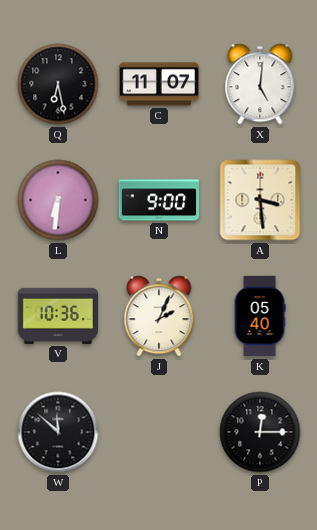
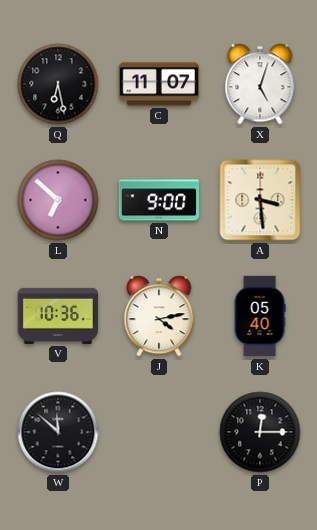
X: 5:01 -> 5:03 (260, 84)
L: 6:31 -> 6:52 (58, 200)
J: 2:04 -> 4:13 (159, 316)
